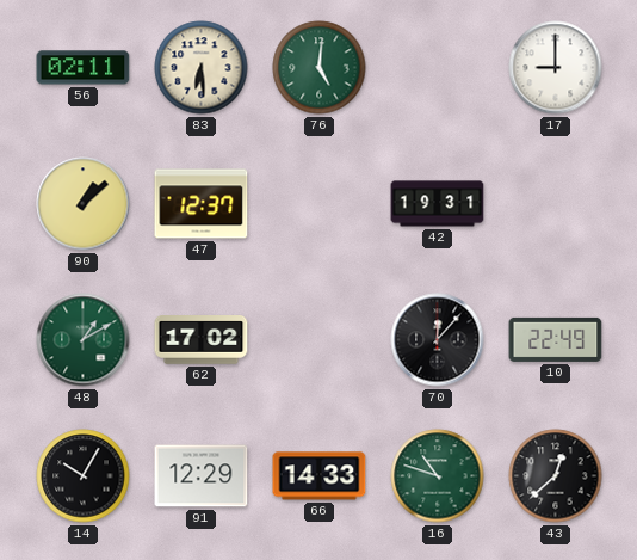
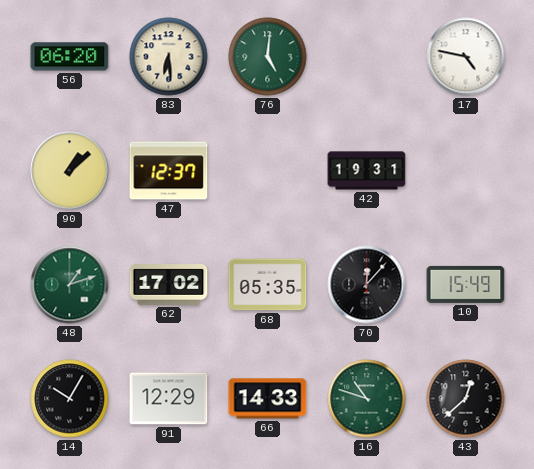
56: 02:11 -> 06:20 (70, 57)
17: 9:00 -> 4:47 (466, 57)
48: 1:10 -> 1:12 (70, 285)
68: none -> 05:35 (268, 285)
10: 22:49 -> 15:49 (466, 284)
